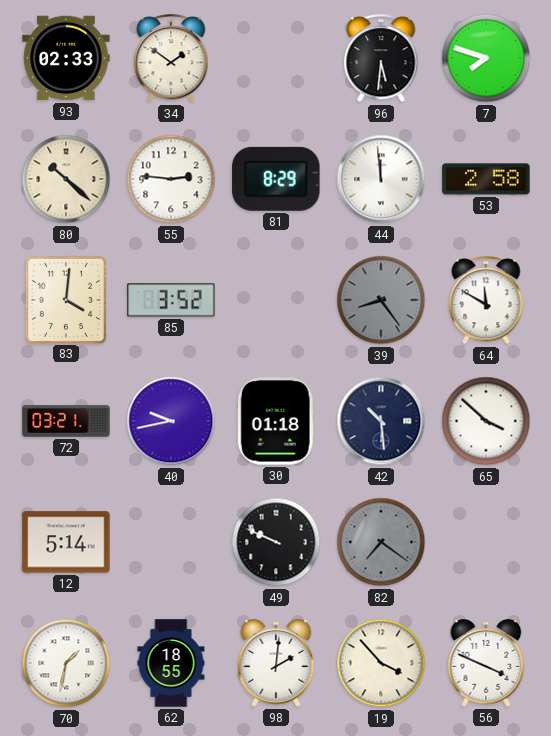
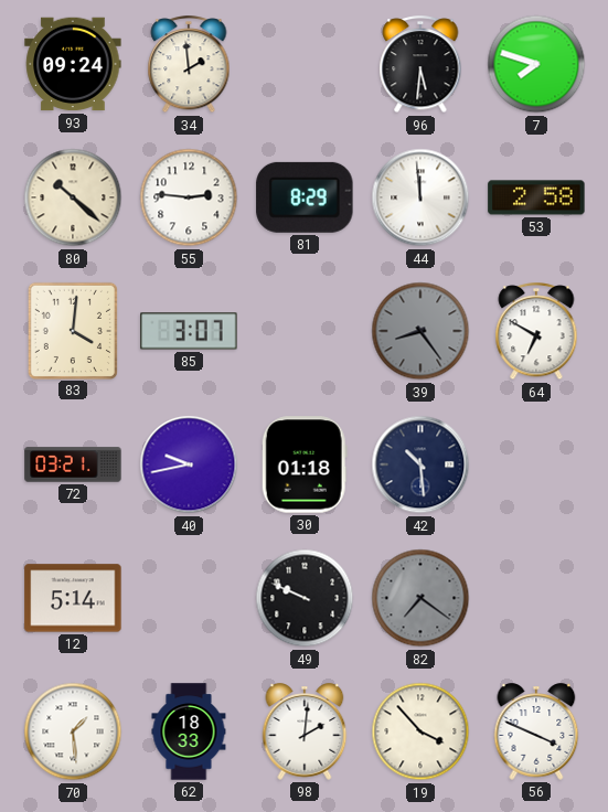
93: 02:33 -> 09:24 (73, 64)
34: 1:51 -> 1:59 (189, 65)
85: 3:52 -> 3:07 (189, 331)
64: 11:50 -> 6:50 (536, 332)
65: 3:52 -> none (486, 421)
70: 1:32 -> 1:29 (73, 731)
62: 18:55 -> 18:33 (189, 731)
